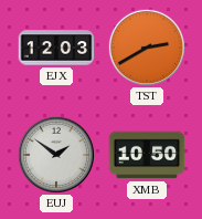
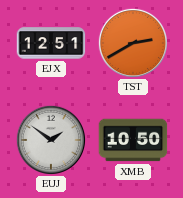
EJX: 12:03 -> 12:51 (51, 43)
